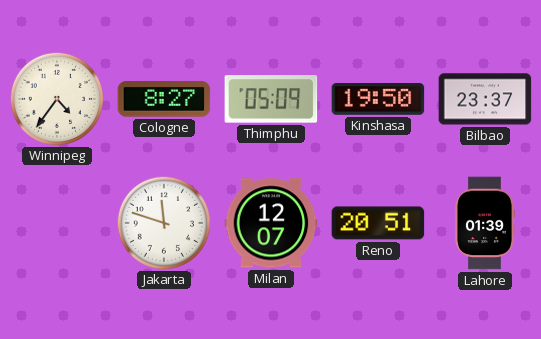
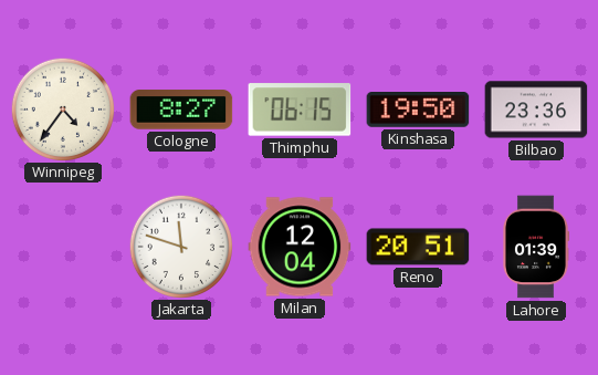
Thimphu: 05:09 -> 06:15 (300, 110)
Bilbao: 23:37 -> 23:36 (536, 110)
Milan: 12:07 -> 12:04 (300, 247)
